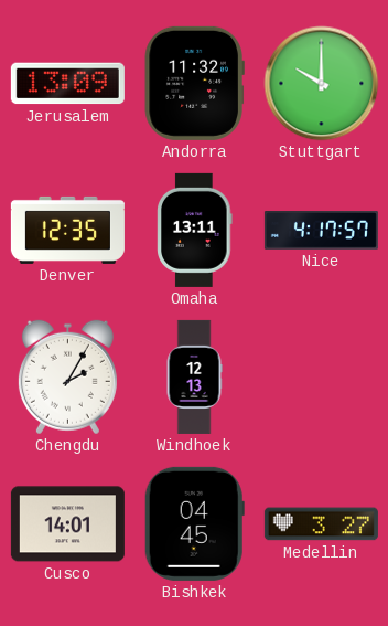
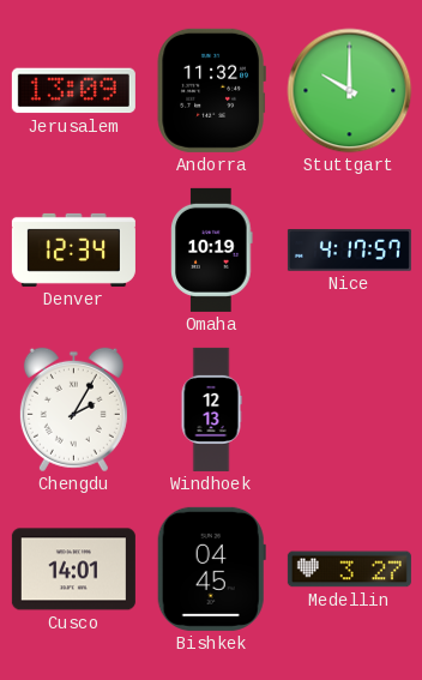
Denver: 12:35 -> 12:34 (73, 249)
Omaha: 13:11 -> 10:19 (212, 249)
